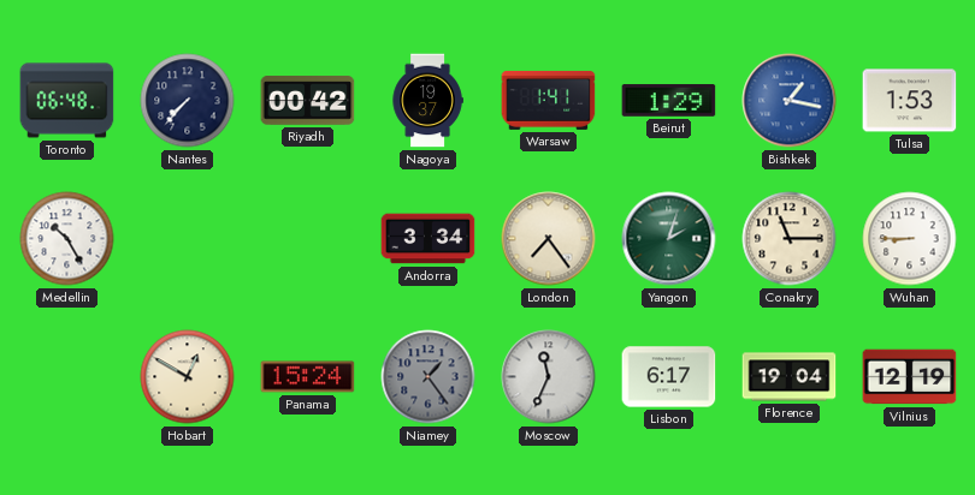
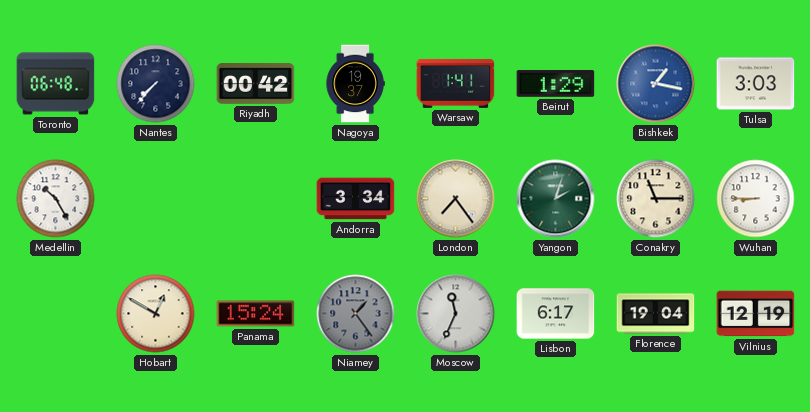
Tulsa: 1:53 -> 3:03 (756, 84)
